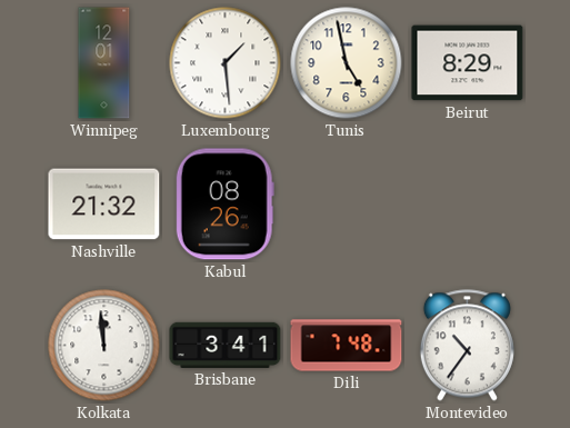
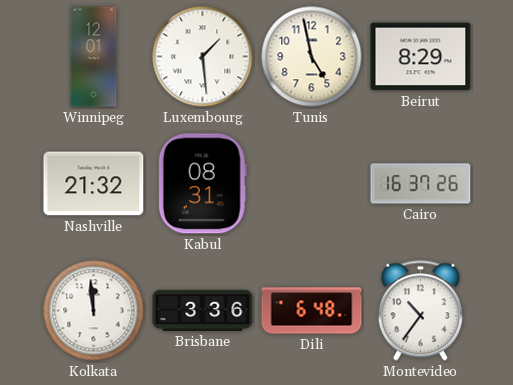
Kabul: 08:26 -> 08:31 (202, 184)
Cairo: none -> 16:37 (421, 184)
Brisbane: 3:41 -> 3:36 (203, 310)
Dili: 7:48 -> 6:48 (312, 311)
